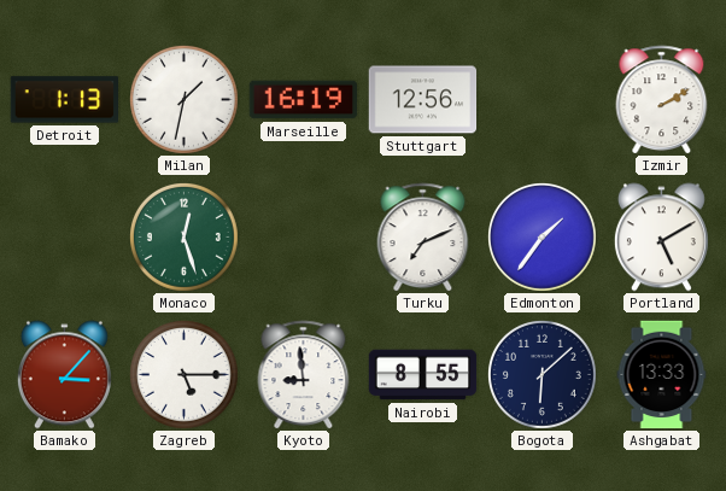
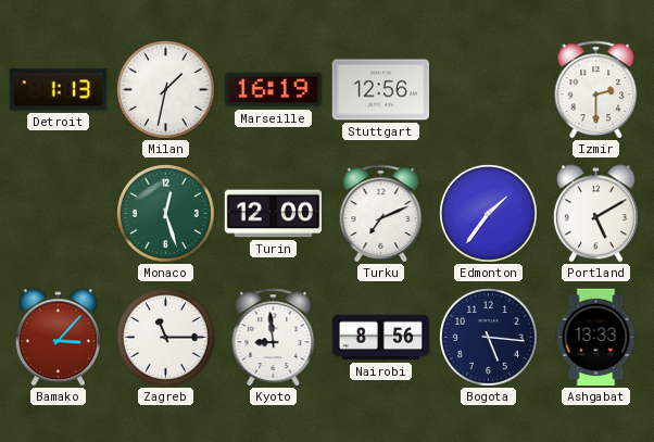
Izmir: 2:10 -> 2:30 (596, 90)
Turin: none -> 12:00 (274, 214)
Zagreb: 5:15 -> 11:15 (166, 338)
Nairobi: 8:55 -> 8:56 (381, 338)
Bogota: 6:08 -> 5:16 (489, 338)
